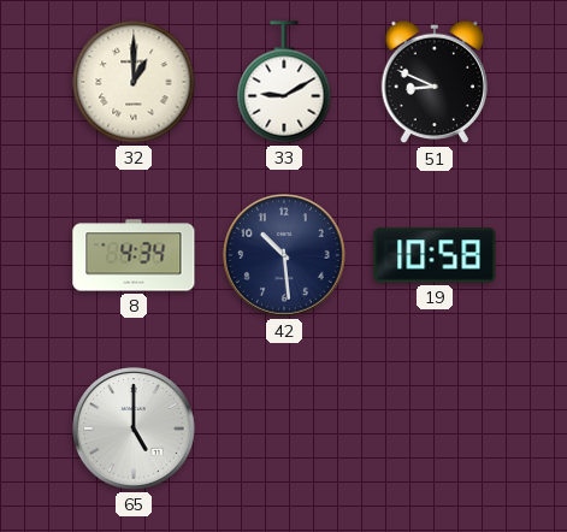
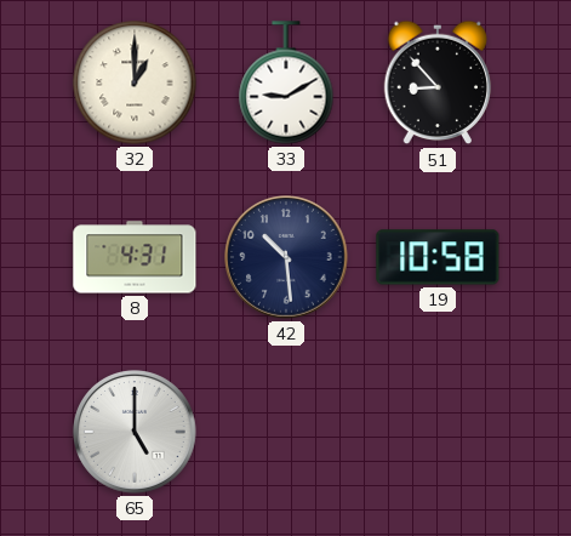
51: 8:49 -> 8:53 (438, 82)
8: 4:34 -> 4:31 (135, 257)
